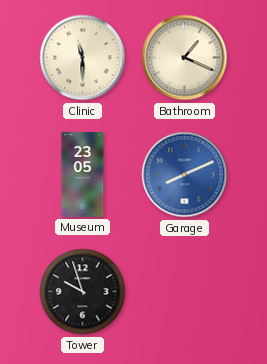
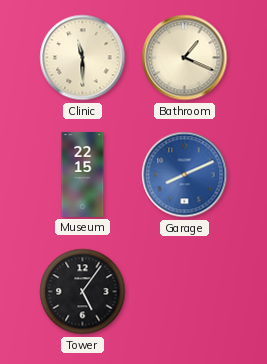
Museum: 23:05 -> 22:15 (83, 174)
Tower: 9:57 -> 5:06 (83, 292)
